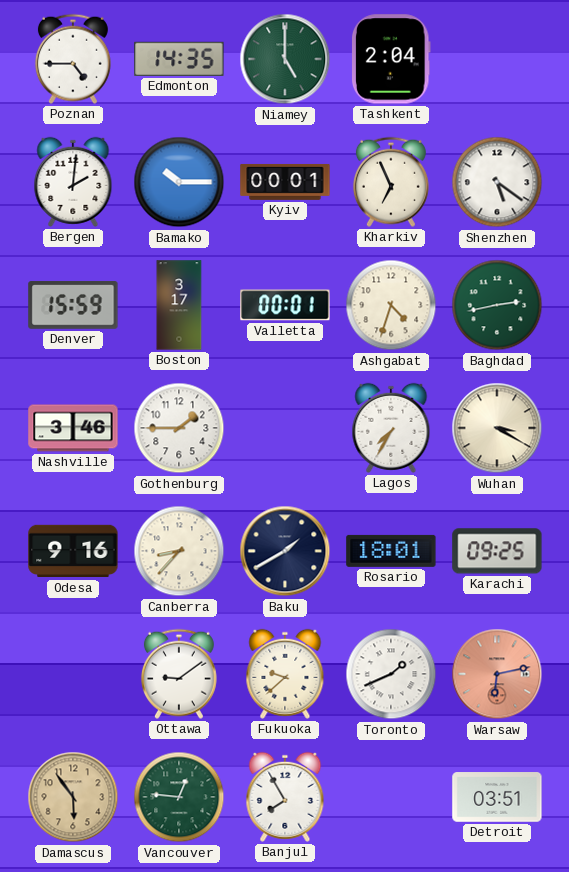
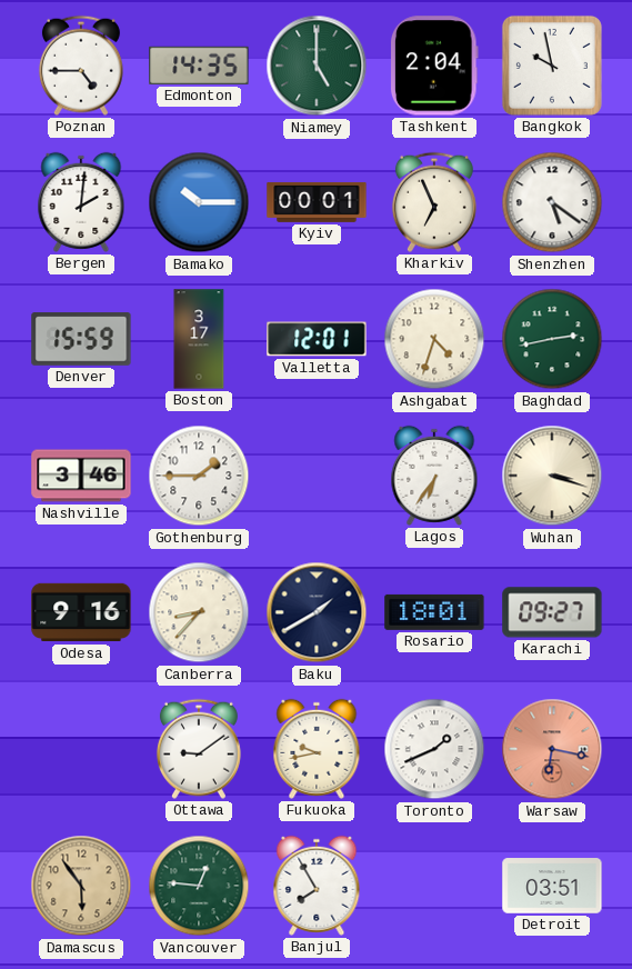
Bangkok: none -> 9:58 (552, 66)
Valletta: 00:01 -> 12:01 (317, 339)
Lagos: 7:35 -> 6:36 (434, 476)
Wuhan: 3:20 -> 3:18 (552, 476)
Karachi: 09:25 -> 09:27 (552, 612)
Fukuoka: 9:38 -> 9:43 (317, 749)
Warsaw: 6:13 -> 6:17 (552, 749)
